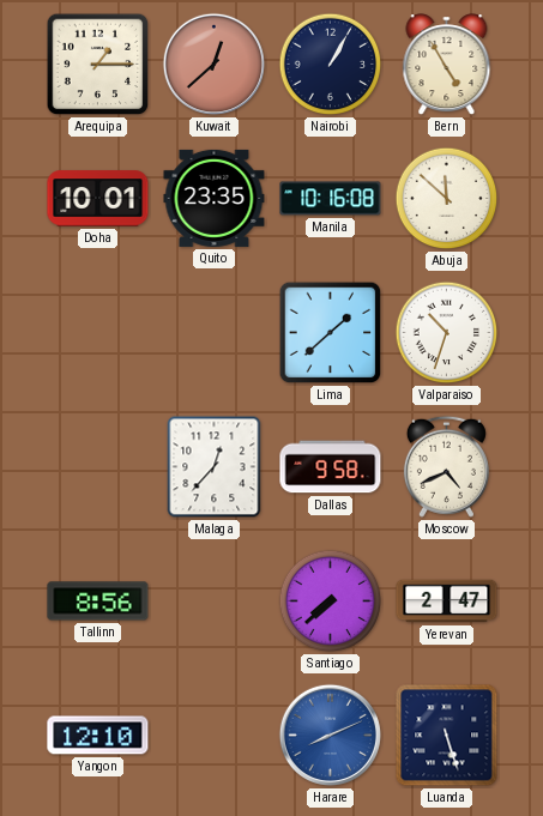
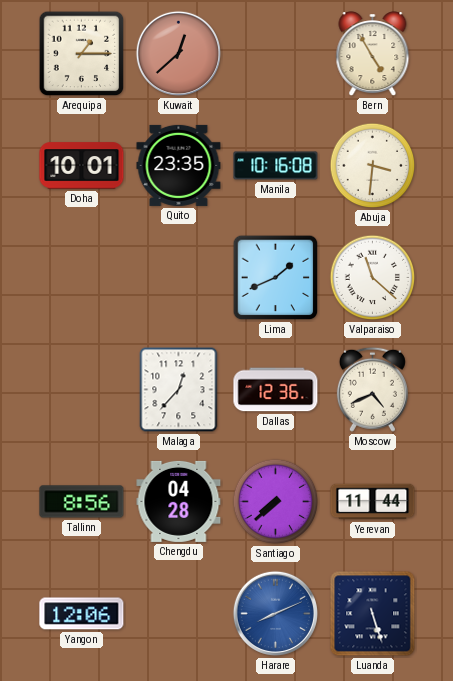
Nairobi: 1:05 -> none (331, 65)
Abuja: 11:52 -> 3:31 (373, 166)
Lima: 1:38 -> 1:41 (276, 278)
Valparaiso: 10:33 -> 11:22 (373, 278)
Dallas: 9:58 -> 12:36 (276, 390)
Chengdu: none -> 04:28 (179, 501)
Yerevan: 2:47 -> 11:44 (373, 502)
Yangon: 12:10 -> 12:06 (82, 614)
